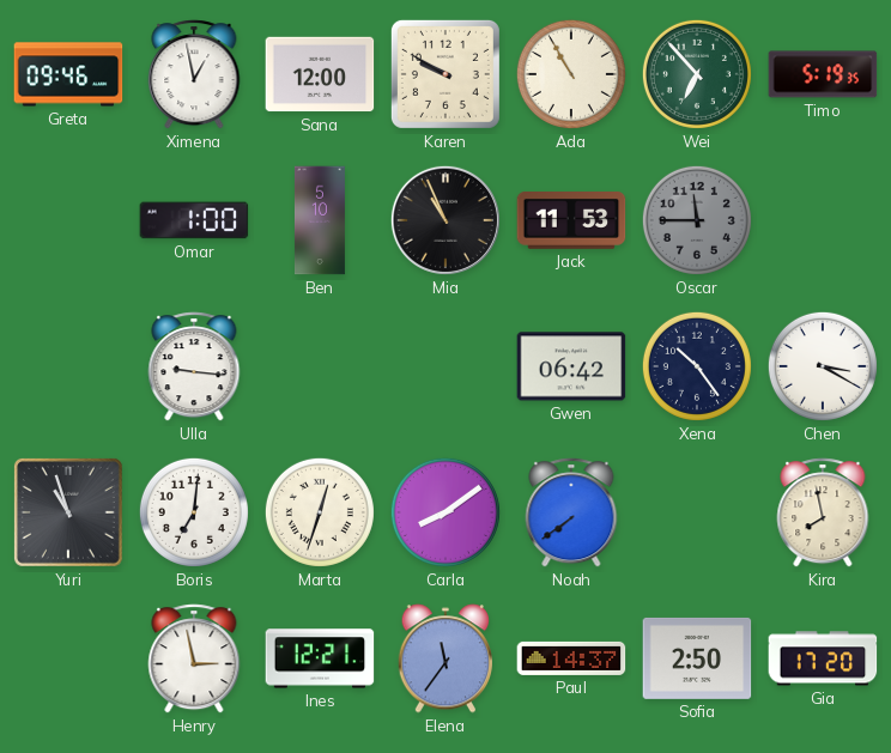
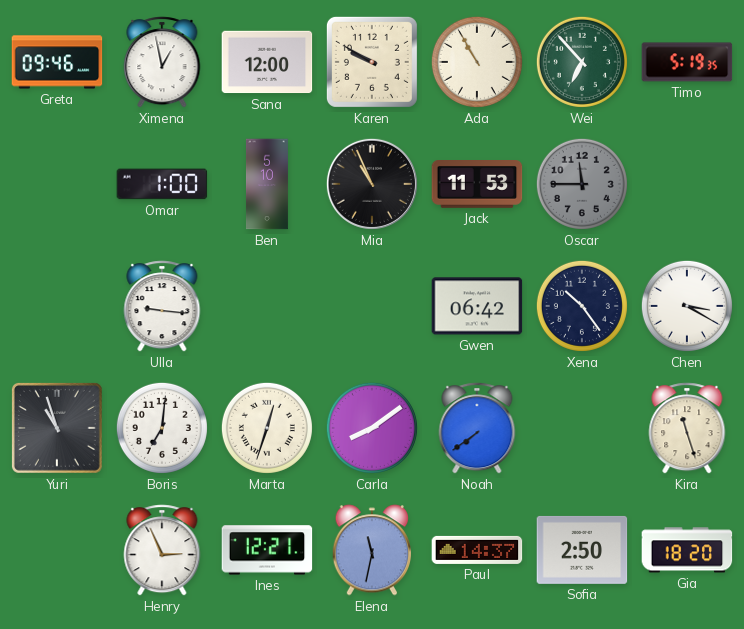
Kira: 7:58 -> 11:27 (687, 428)
Henry: 2:58 -> 2:56 (162, 550)
Elena: 11:36 -> 11:32 (372, 550)
Gia: 17:20 -> 18:20 (687, 550)
